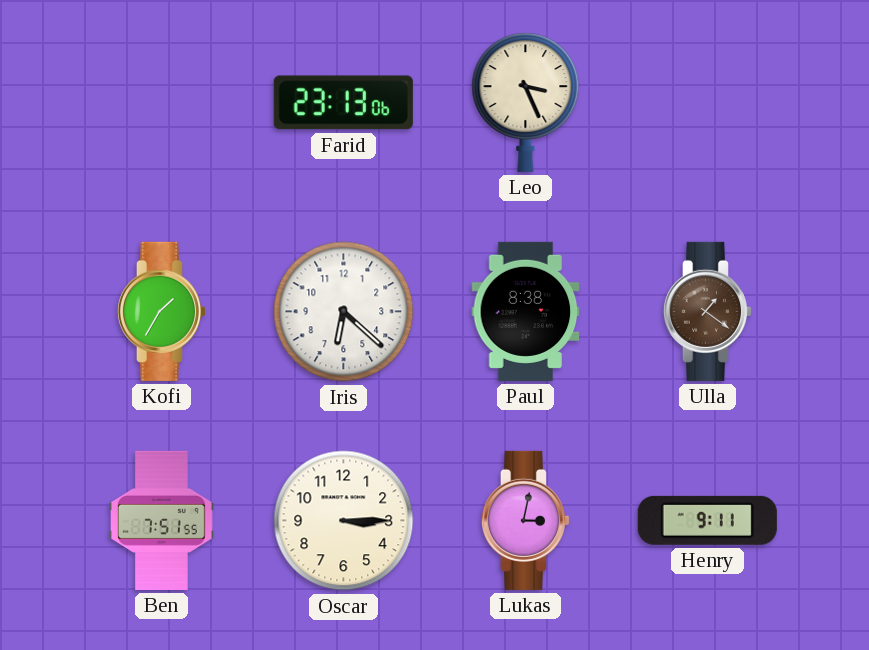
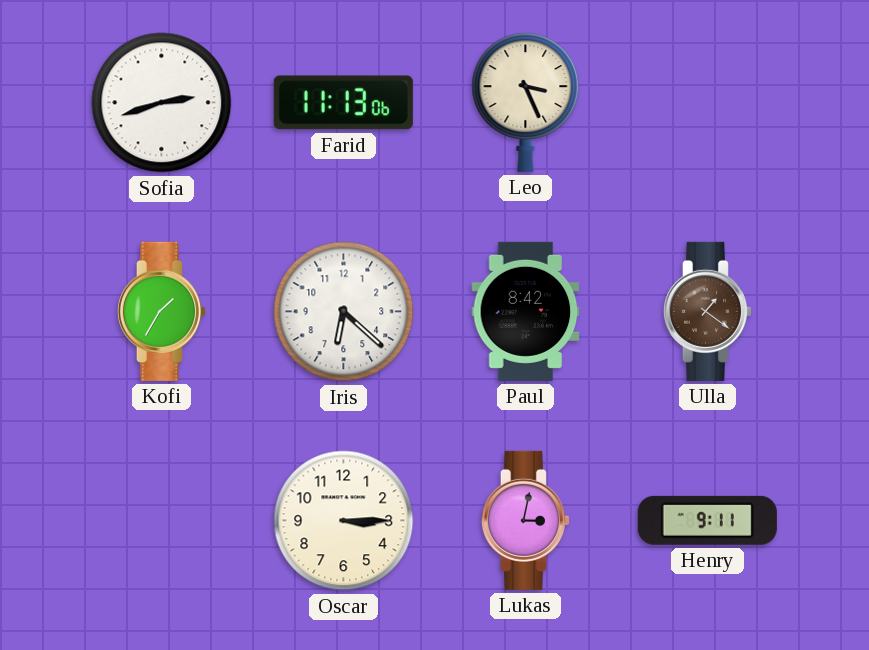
Sofia: none -> 2:42 (162, 103)
Farid: 23:13 -> 11:13 (343, 103)
Paul: 8:38 -> 8:42 (526, 311)
Ben: 7:51 -> none (162, 520)
